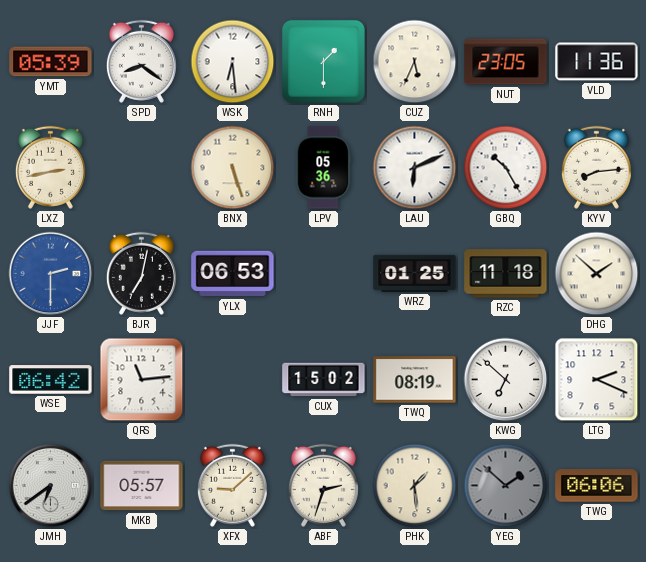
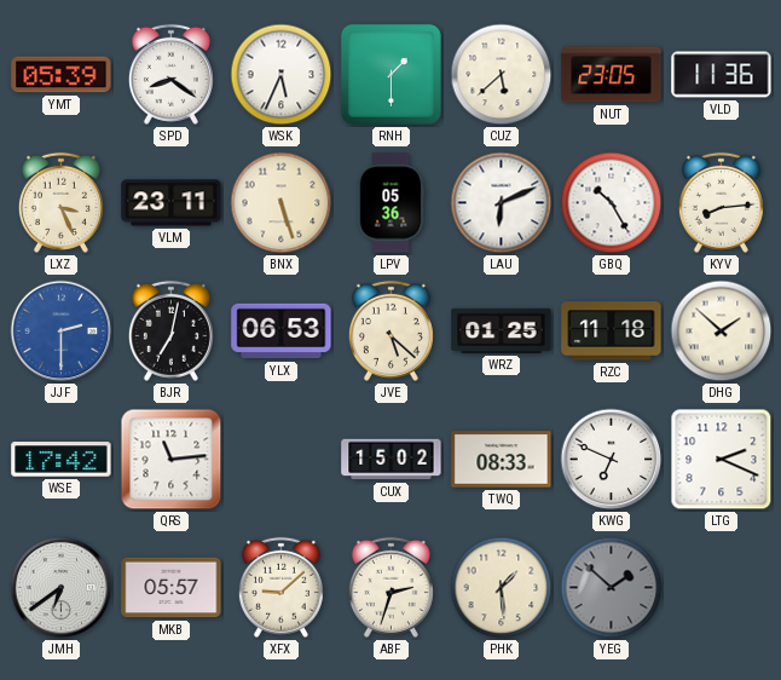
WSK: 6:29 -> 5:34 (282, 75)
CUZ: 5:34 -> 5:38 (502, 75)
LXZ: 2:43 -> 3:26 (60, 202)
VLM: none -> 23:11 (172, 203)
JVE: none -> 5:22 (390, 330)
WSE: 06:42 -> 17:42 (62, 460)
TWQ: 08:19 -> 08:33 (502, 460)
KWG: 6:52 -> 6:49 (612, 460)
TWG: 06:06 -> none (597, 486)
